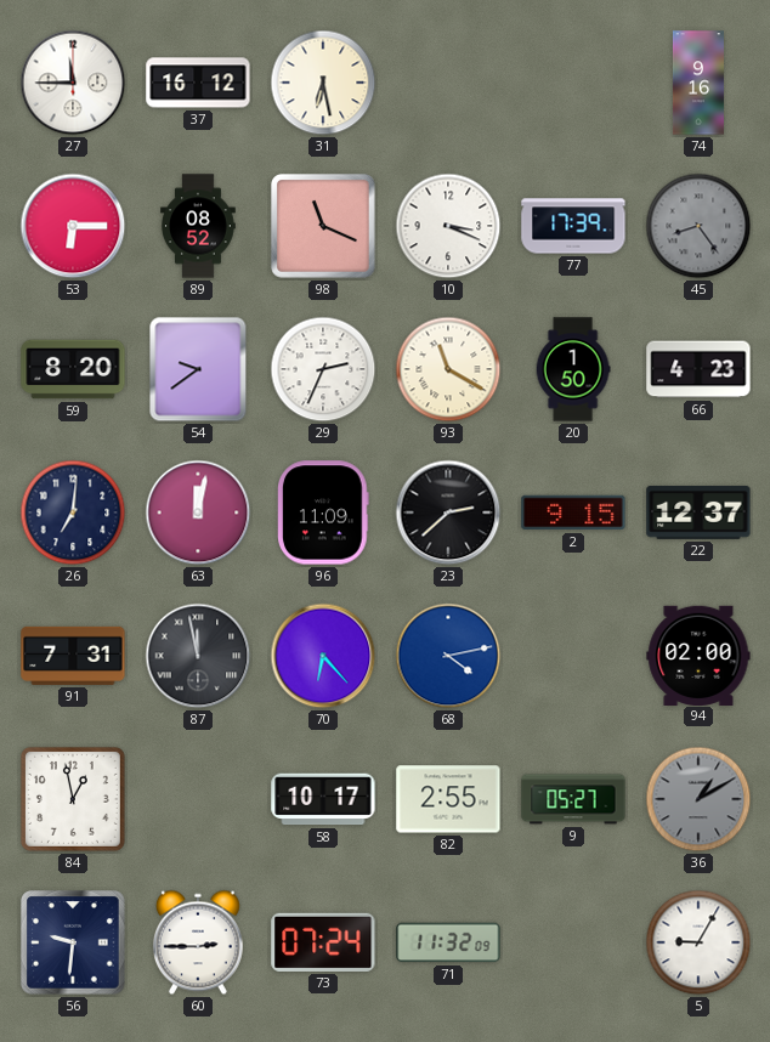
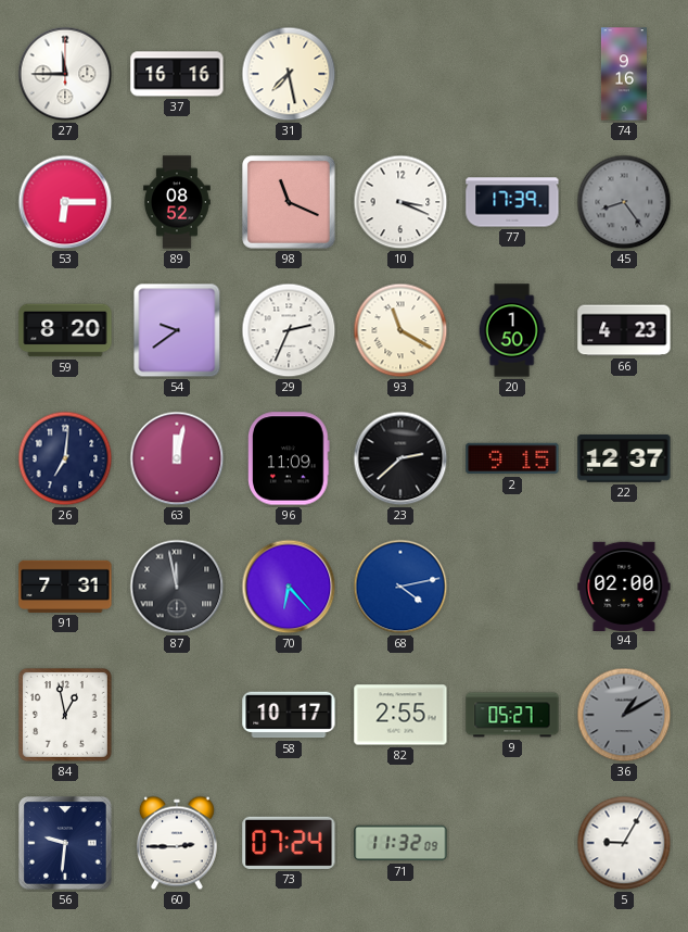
37: 16:12 -> 16:16 (177, 74)
31: 6:28 -> 7:28 (289, 74)
